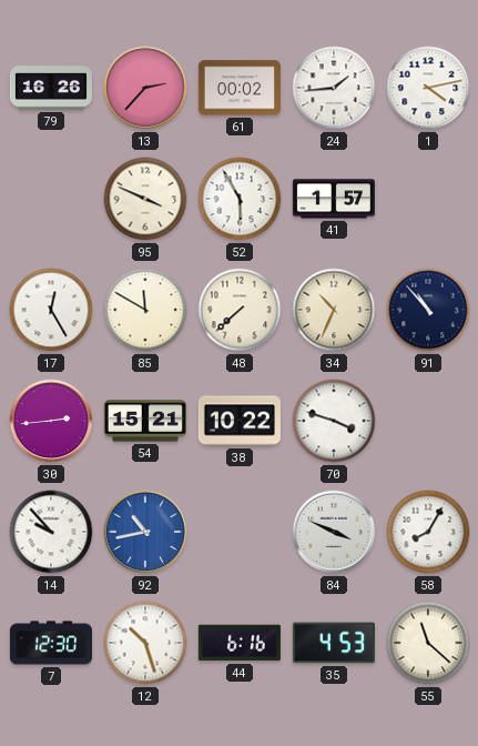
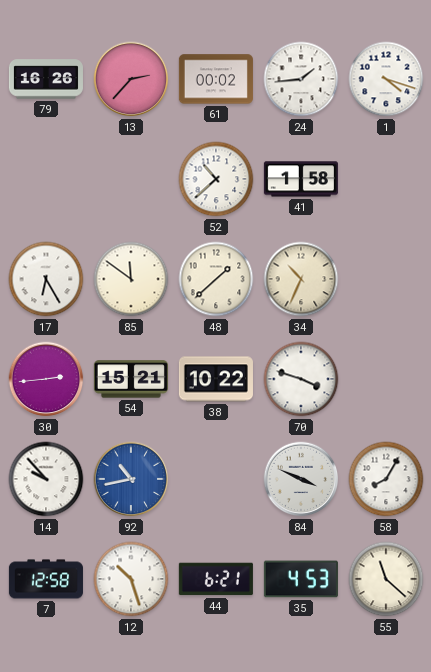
1: 4:13 -> 4:18 (386, 79)
95: 3:49 -> none (145, 199)
52: 5:55 -> 10:38 (216, 179)
41: 1:57 -> 1:58 (301, 179)
17: 12:25 -> 6:25 (46, 279)
85: 11:50 -> 11:51 (131, 279)
48: 7:38 -> 1:38 (216, 279)
91: 10:53 -> none (428, 310)
7: 12:30 -> 12:58 (46, 579)
44: 6:16 -> 6:21 (216, 579)
